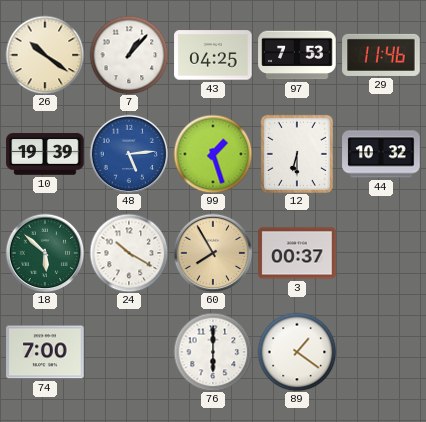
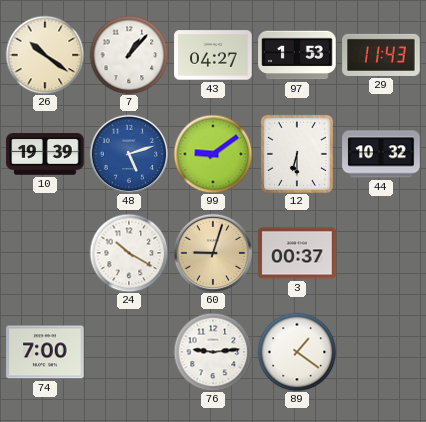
43: 04:25 -> 04:27 (213, 55)
97: 7:53 -> 1:53 (297, 55)
29: 11:46 -> 11:43 (381, 55)
48: 5:14 -> 5:12 (129, 154)
99: 1:27 -> 9:09 (213, 154)
18: 5:52 -> none (45, 253)
60: 7:55 -> 9:03 (213, 253)
76: 6:00 -> 9:14 (213, 352)
